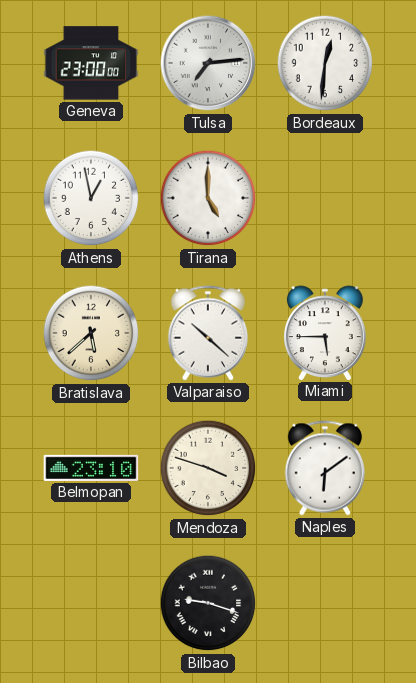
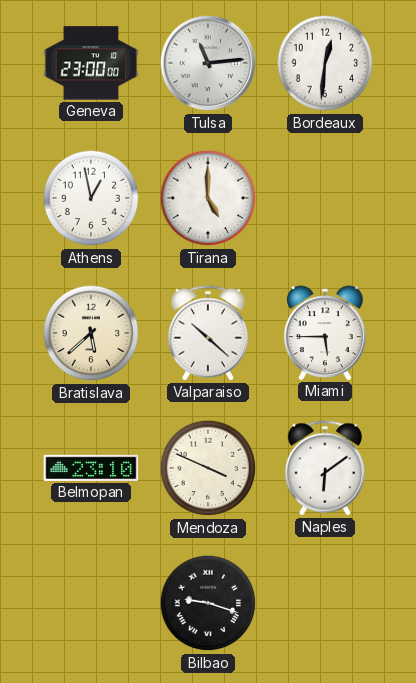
Tulsa: 7:14 -> 11:14 (208, 63)
Mendoza: 3:48 -> 3:49 (208, 468)
